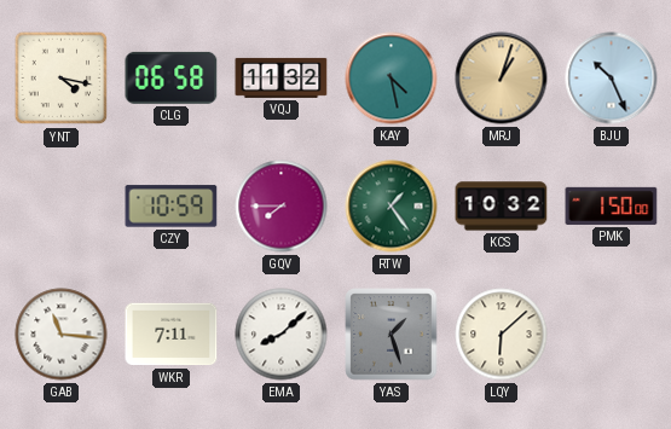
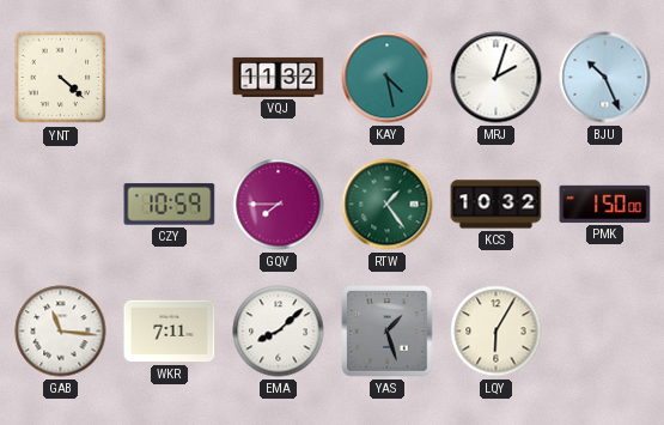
YNT: 4:17 -> 4:22 (61, 78)
CLG: 06:58 -> none (172, 77)
MRJ: 1:03 -> 2:03 (497, 78)
MRJ dial: champagne -> white (497, 78)
LQY: 6:08 -> 6:05 (497, 332)
